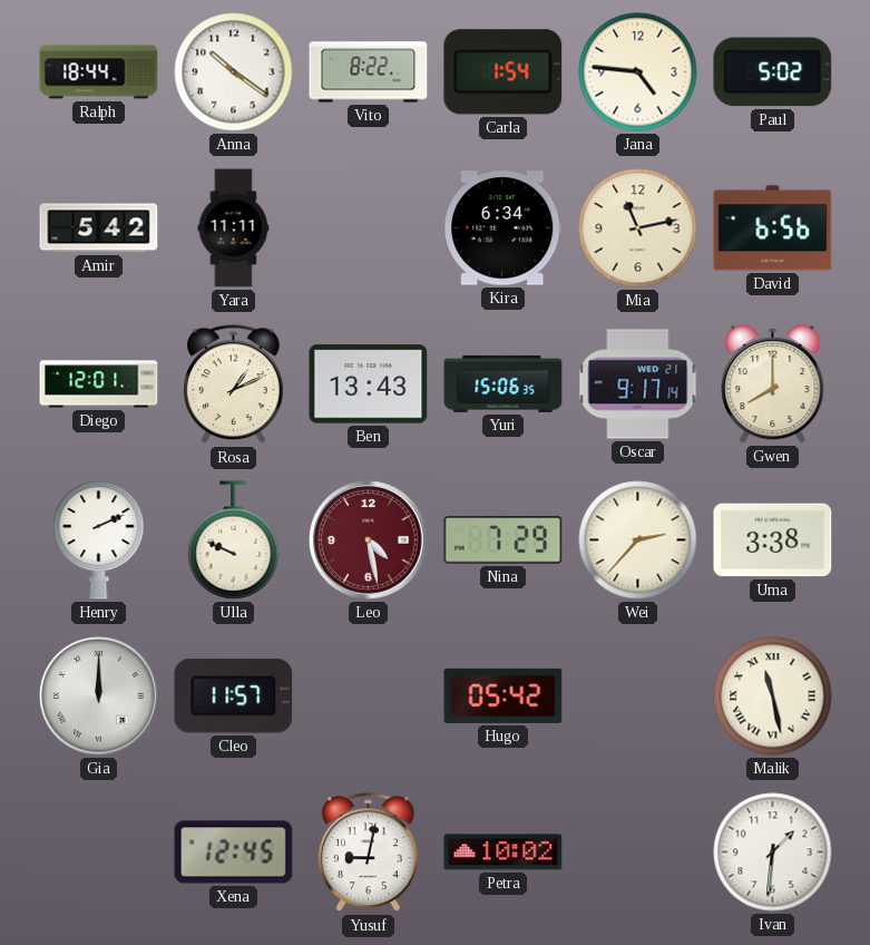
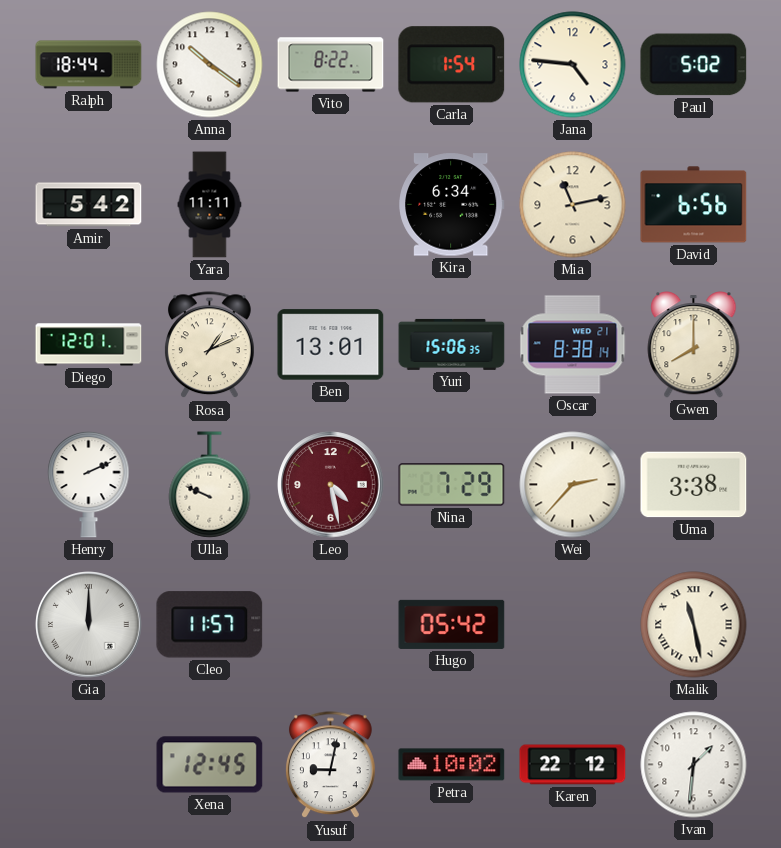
Ben: 13:43 -> 13:01 (331, 345)
Oscar: 9:17 -> 8:38 (573, 345)
Karen: none -> 22:12 (573, 765)
